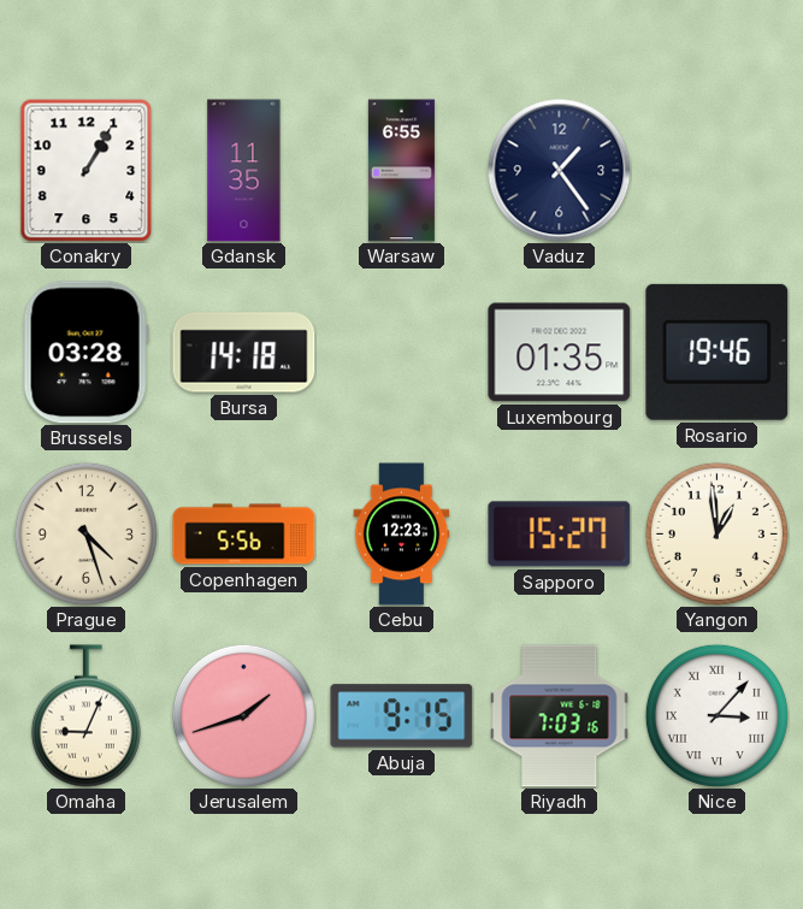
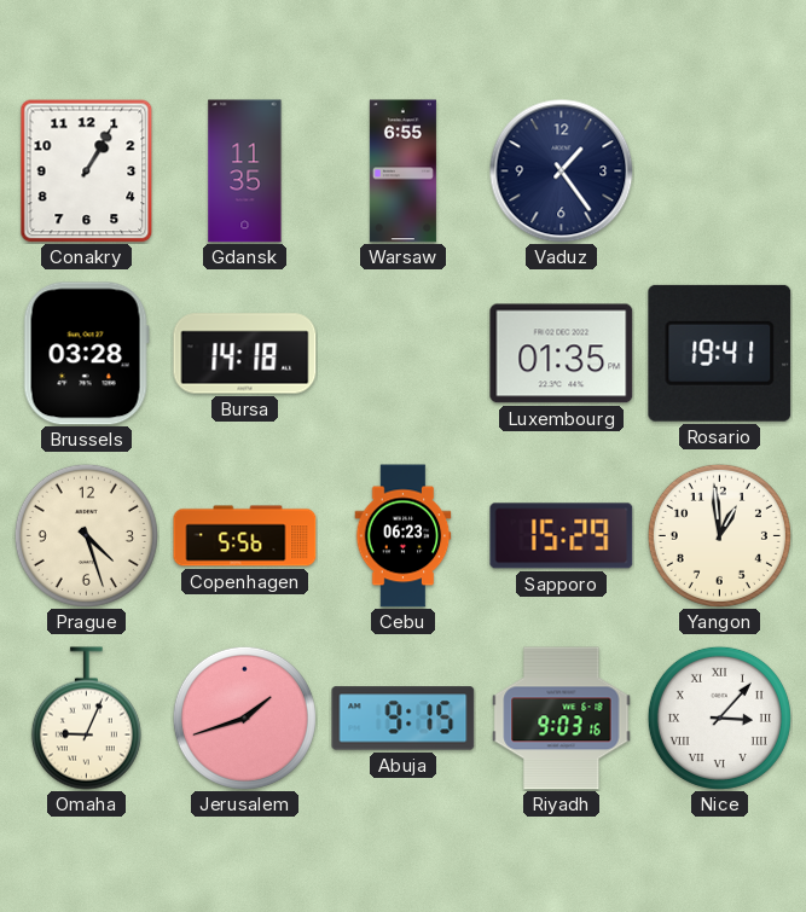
Rosario: 19:46 -> 19:41 (720, 353)
Cebu: 12:23 -> 06:23 (404, 536)
Sapporo: 15:27 -> 15:29 (562, 536)
Riyadh: 7:03 -> 9:03 (562, 719)
